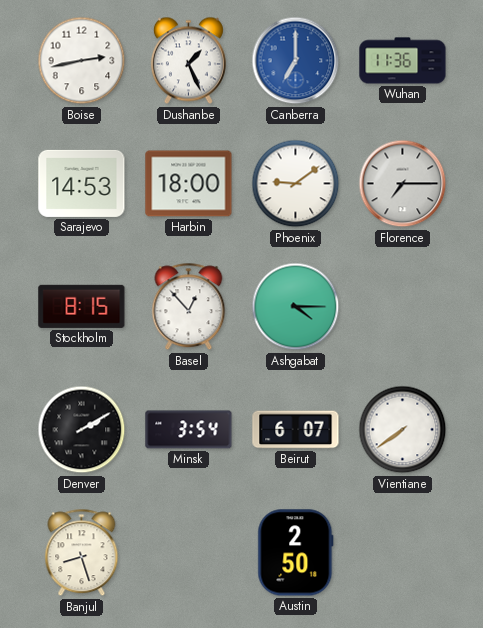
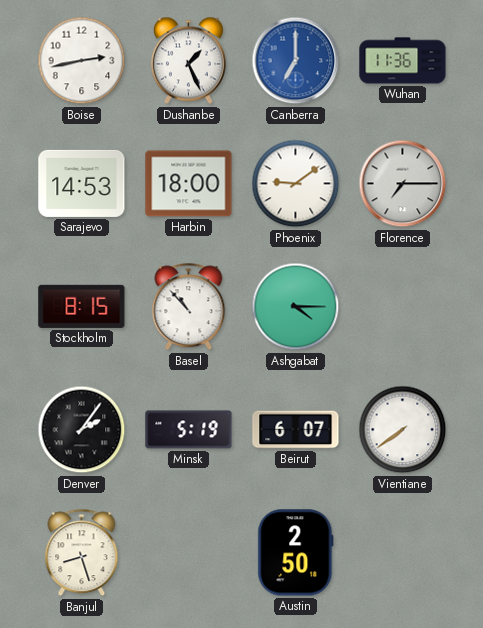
Basel: 12:53 -> 10:53 (189, 307)
Denver: 2:10 -> 2:06 (82, 430)
Minsk: 3:54 -> 5:19 (189, 430)
